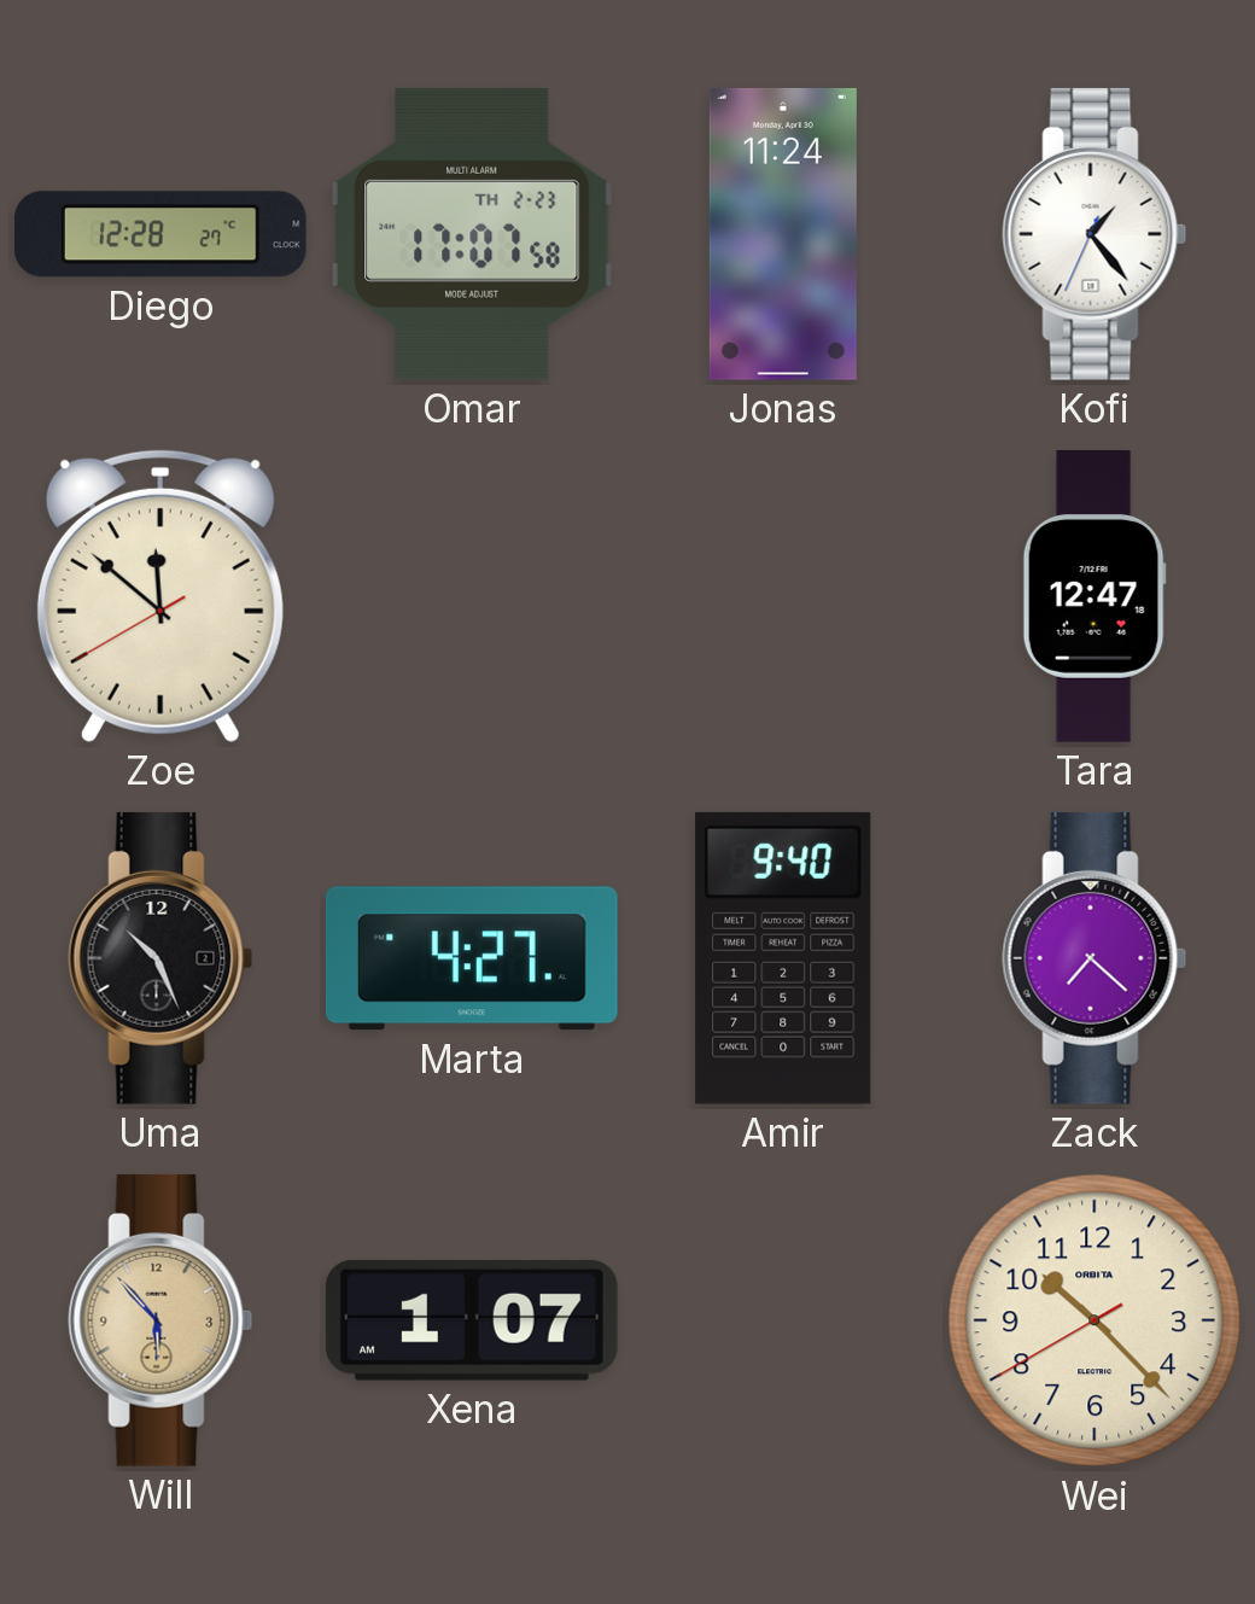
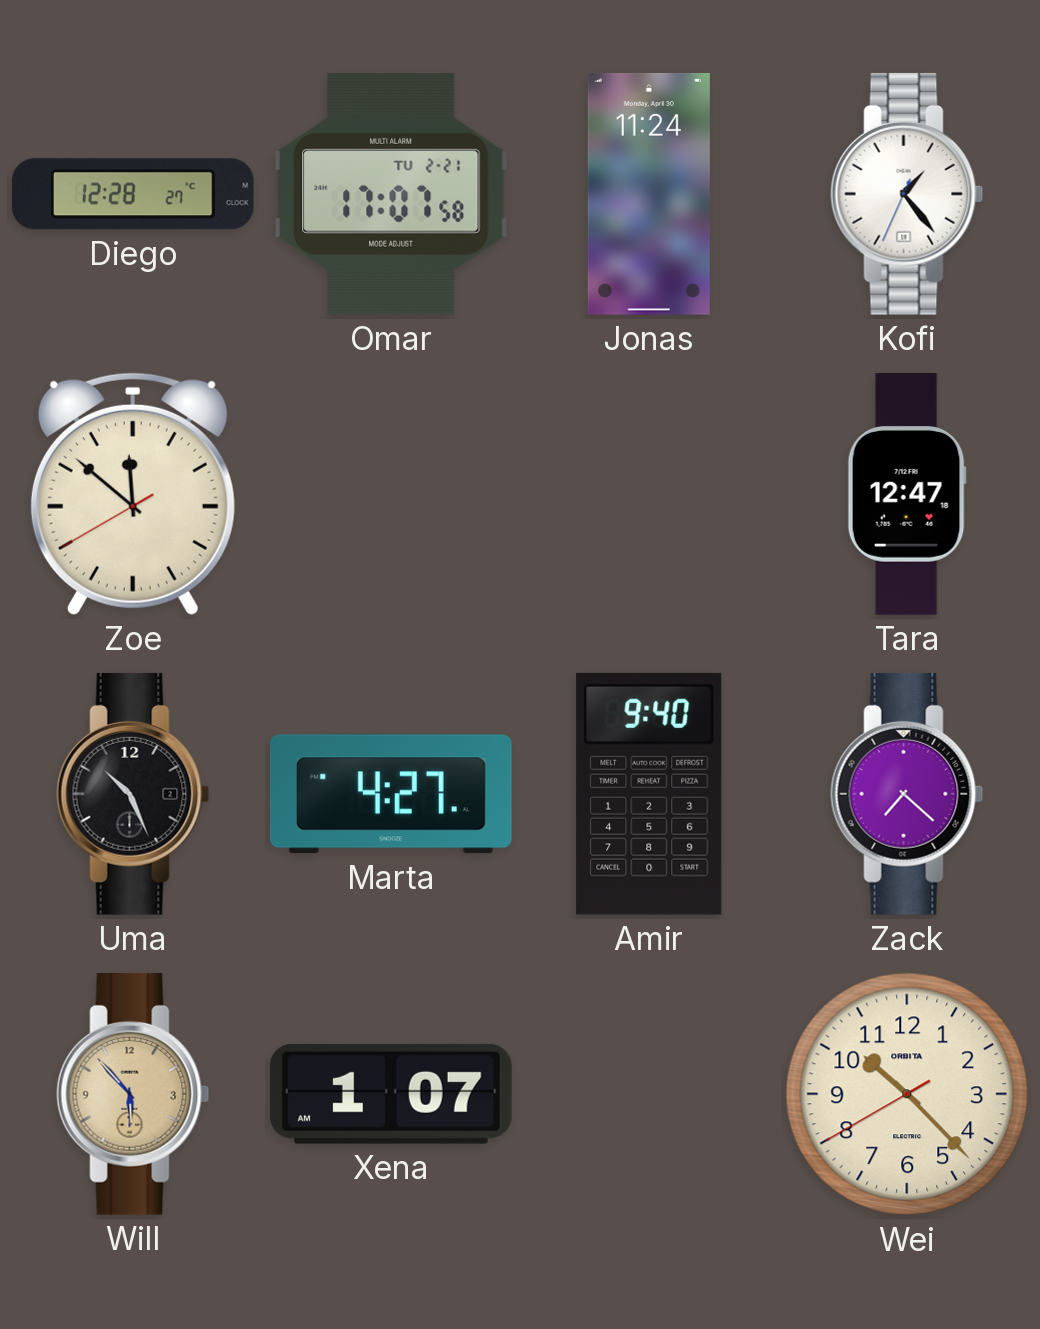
Omar date: TH 2-23 -> TU 2-21 (391, 194)
